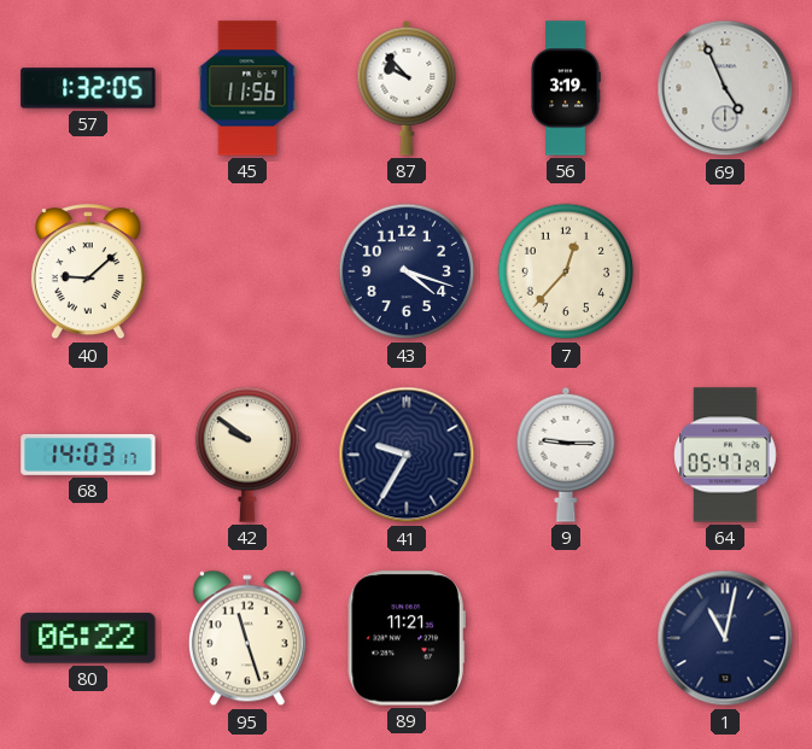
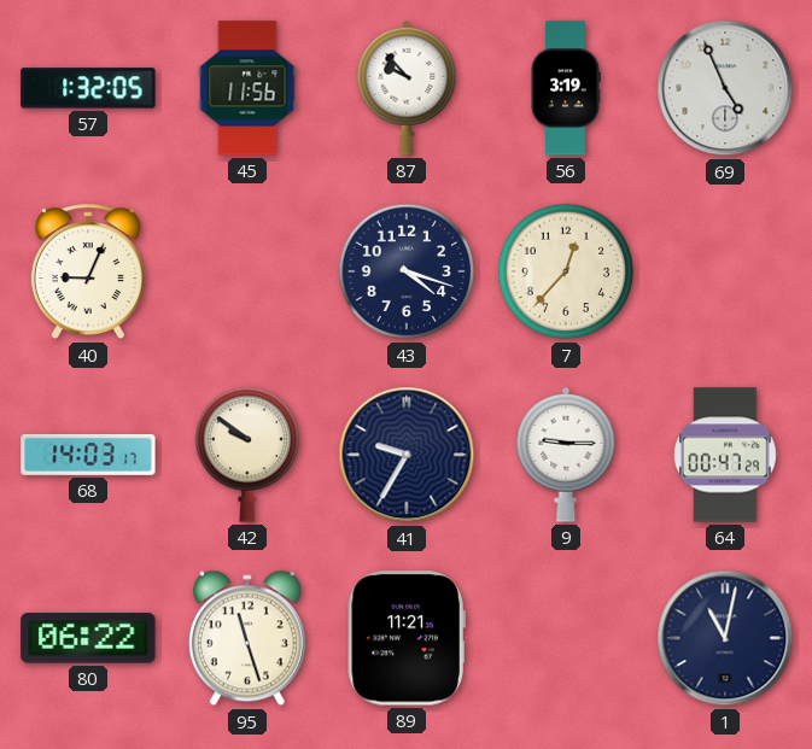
40: 9:08 -> 9:04 (88, 273)
64: 05:47 -> 00:47 (726, 455)
